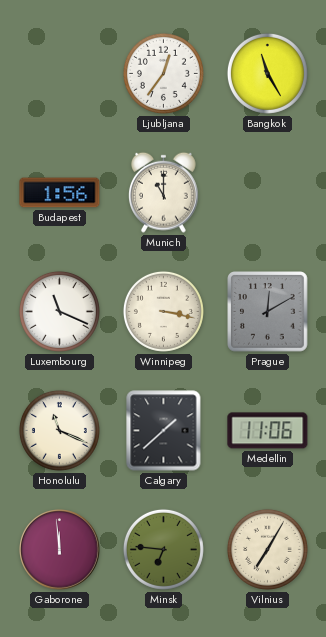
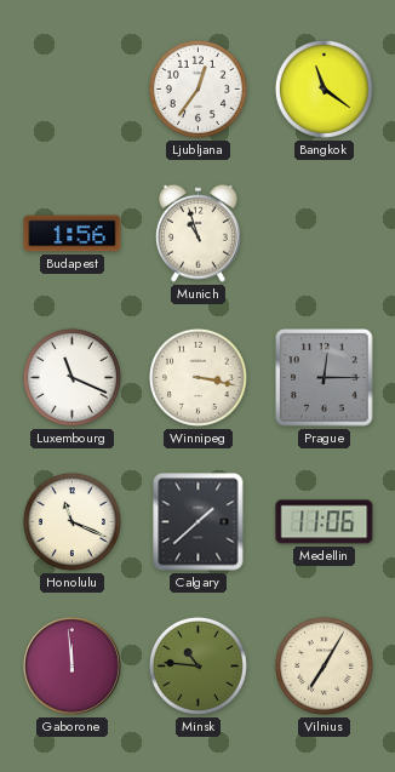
Bangkok: 11:25 -> 11:21 (324, 88)
Munich: 11:00 -> 10:57 (199, 233)
Prague: 12:10 -> 12:15 (325, 378)
Minsk: 6:46 -> 10:46 (198, 665)
